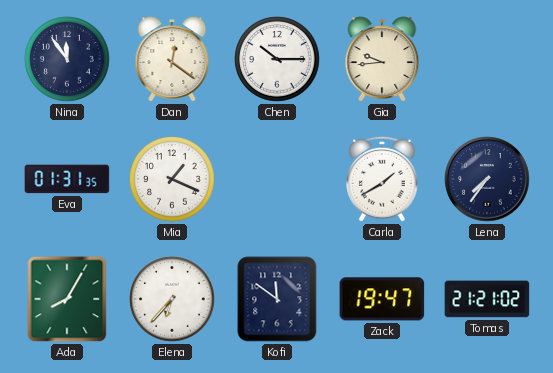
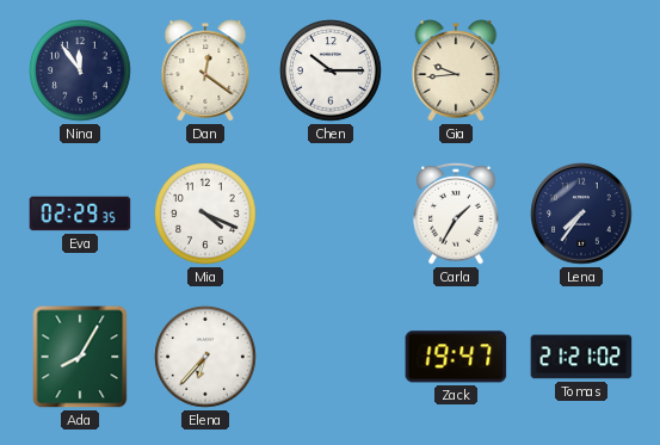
Eva: 01:31 -> 02:29 (80, 214)
Mia: 1:19 -> 4:19 (205, 214)
Carla: 1:40 -> 1:35 (457, 214)
Kofi: 11:51 -> none (277, 299)
